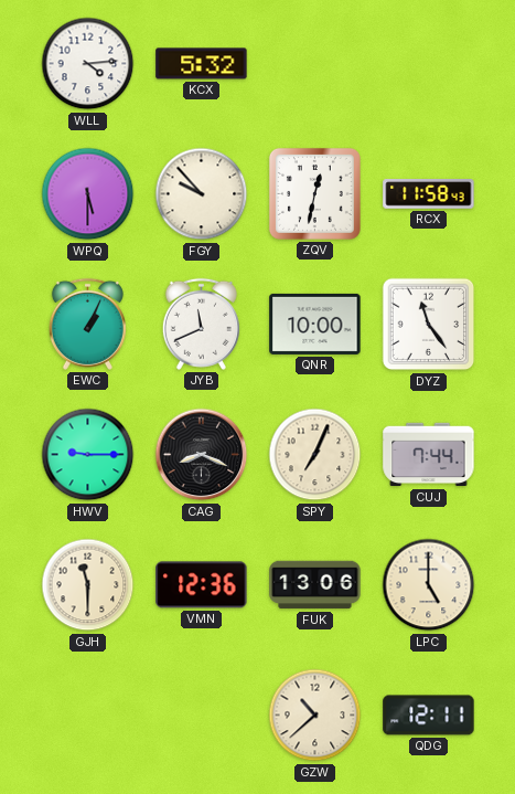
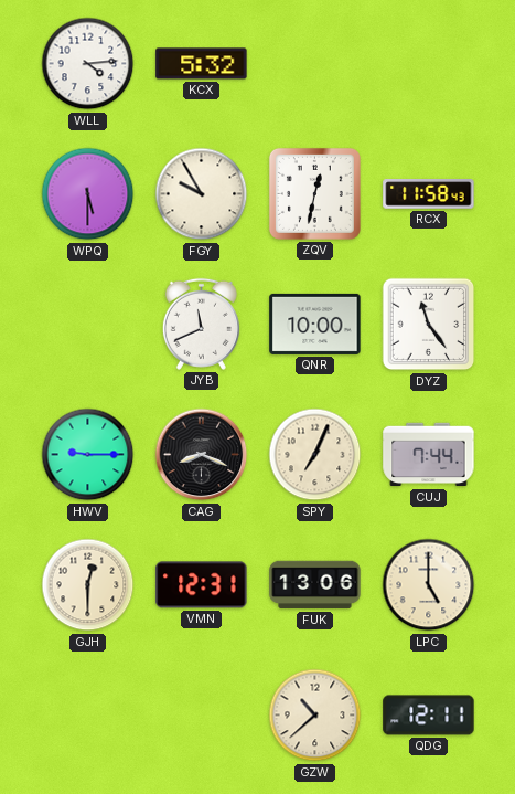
FGY: 9:53 -> 9:55 (202, 194)
EWC: 1:04 -> none (87, 324)
GJH: 11:30 -> 12:30 (88, 585)
VMN: 12:36 -> 12:31 (202, 585)
